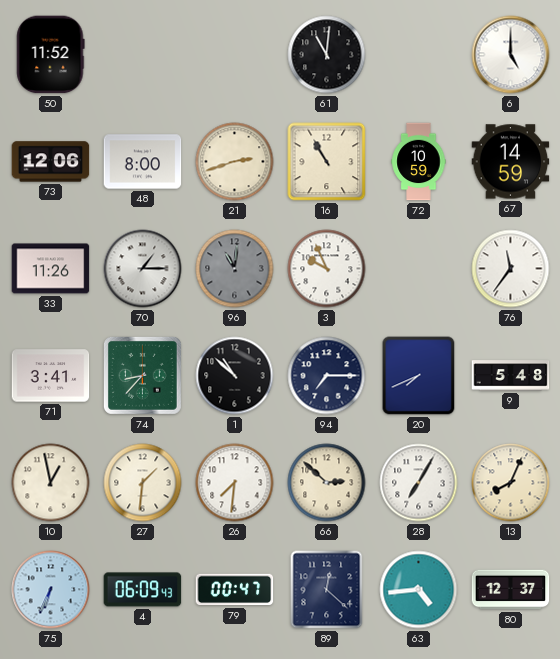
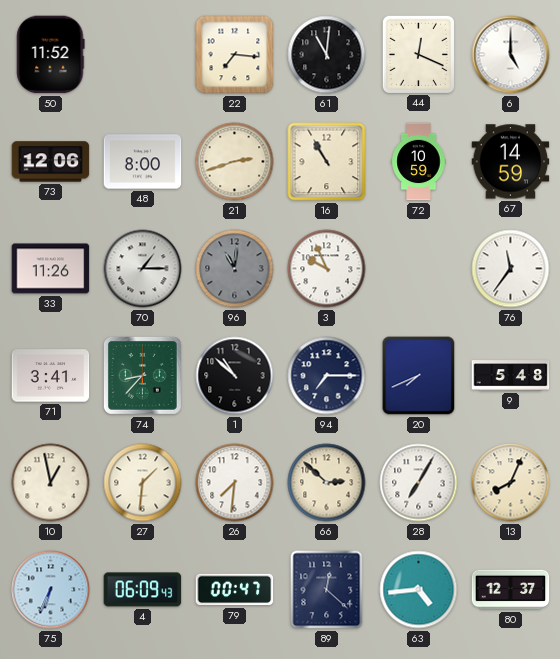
22: none -> 7:16 (235, 55)
44: none -> 12:19 (418, 54)
